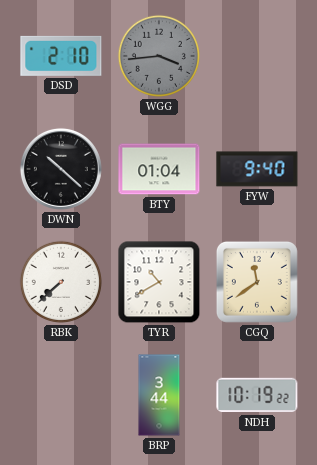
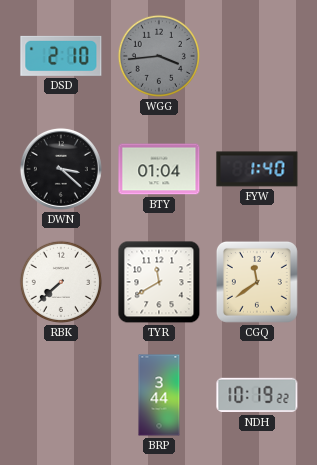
DWN: 10:22 -> 3:22 (61, 169)
FYW: 9:40 -> 1:40 (257, 169)
TYR: 10:40 -> 11:40 (159, 282)
